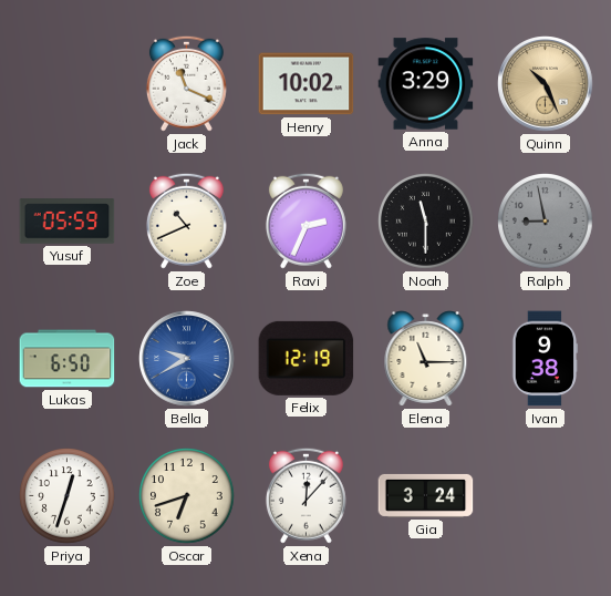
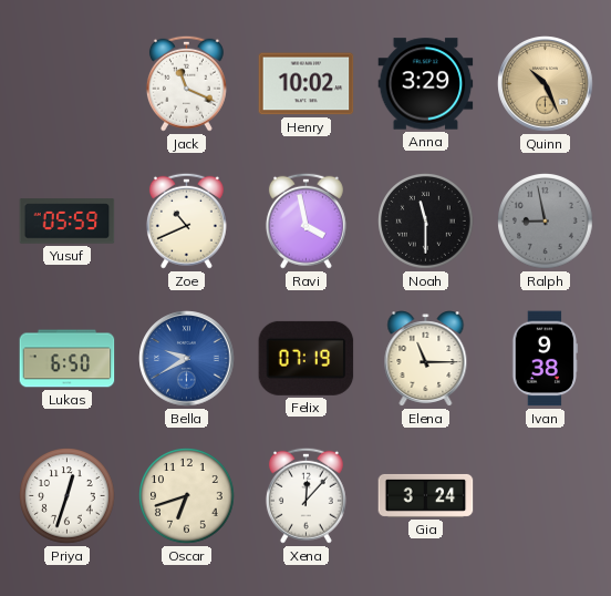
Ravi: 2:34 -> 3:58 (305, 220)
Felix: 12:19 -> 07:19 (307, 358)
